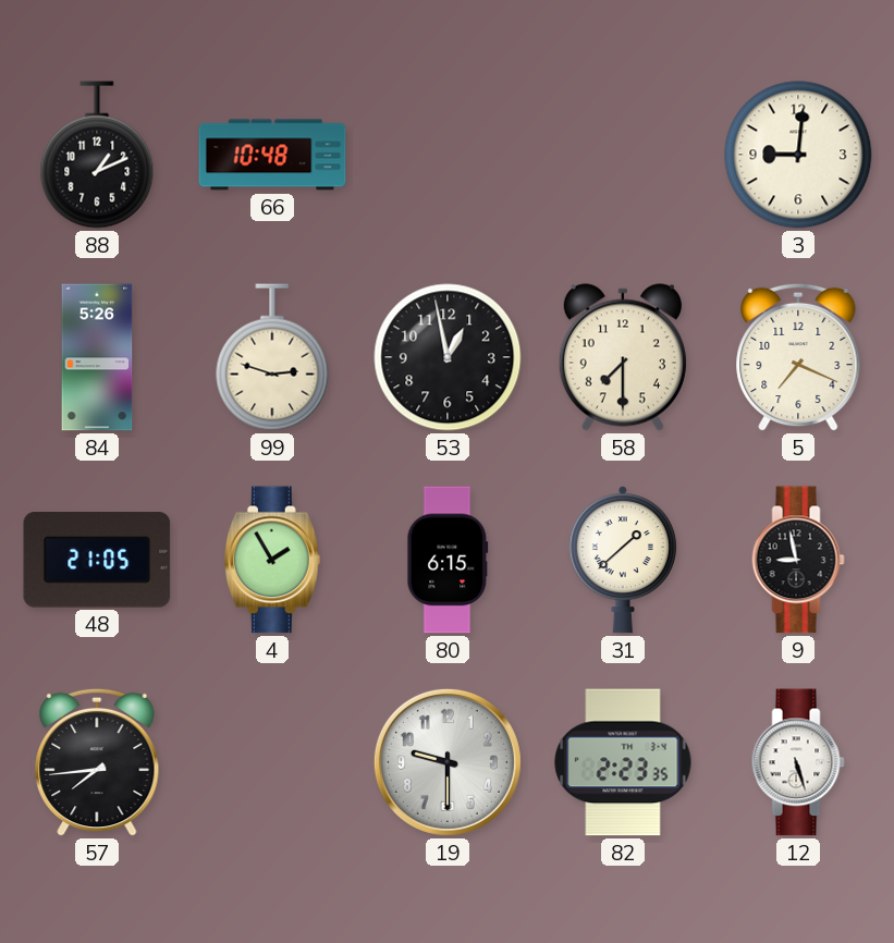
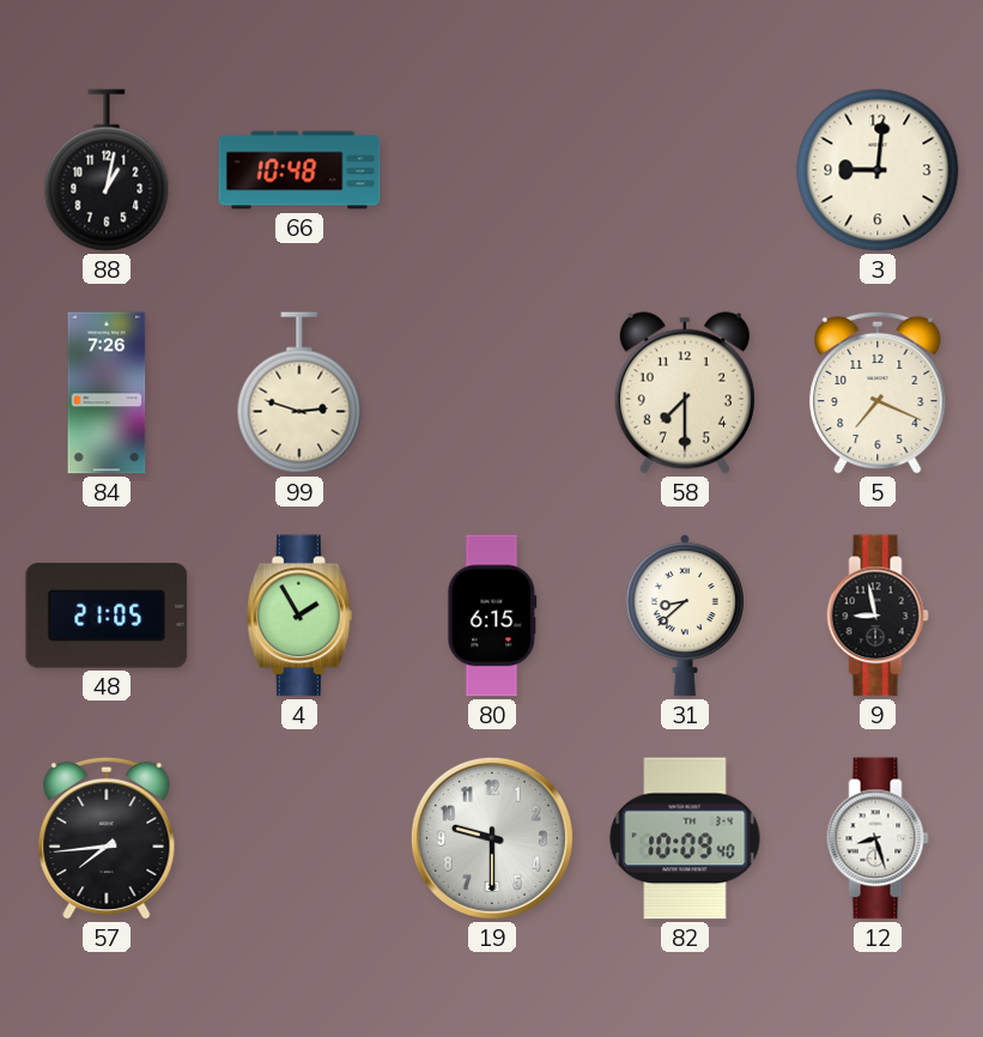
88: 1:11 -> 1:02 (107, 170)
84: 5:26 -> 7:26 (107, 393)
53: 12:58 -> none (448, 357)
31: 1:38 -> 8:38 (685, 615)
82: 2:23 -> 10:09 (685, 838)
12: 5:27 -> 8:27 (878, 838)
